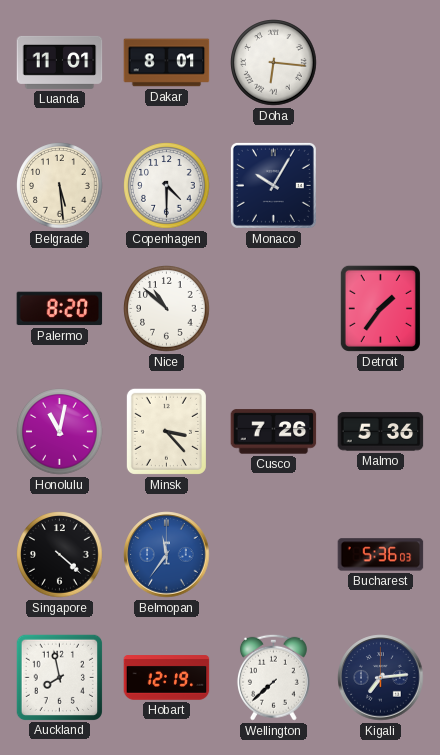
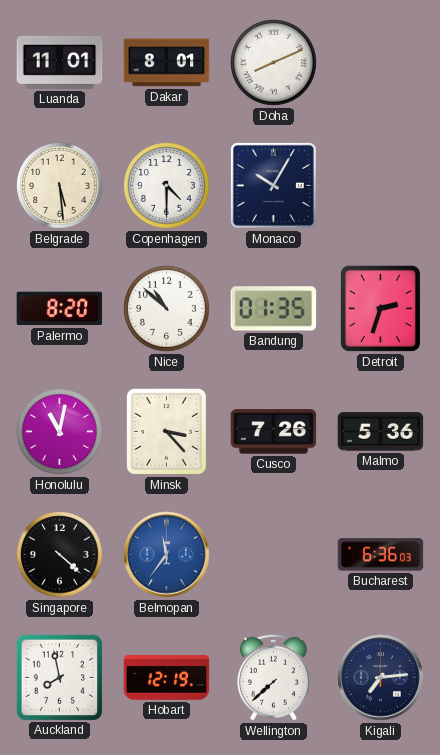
Doha: 6:16 -> 8:11 (274, 63)
Bandung: none -> 01:35 (274, 309)
Detroit: 1:36 -> 2:33 (380, 308)
Bucharest: 5:36 -> 6:36 (381, 555)
